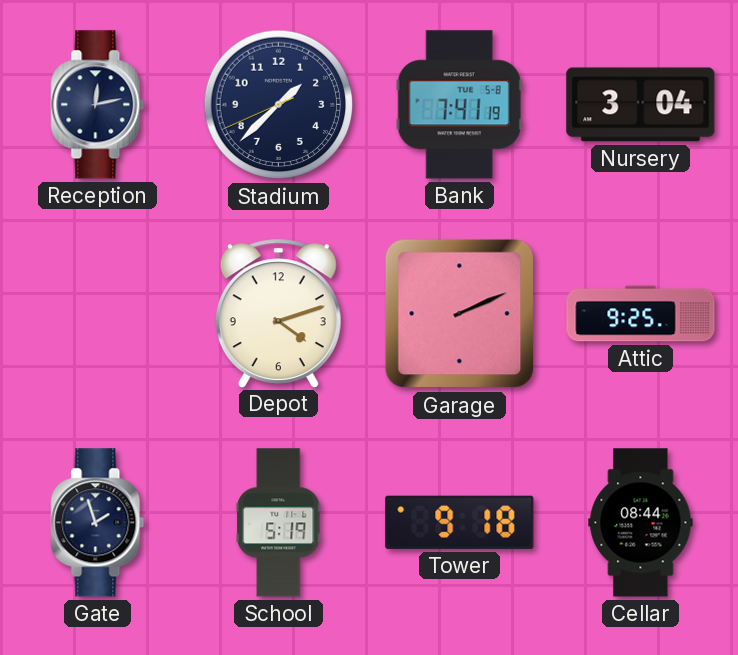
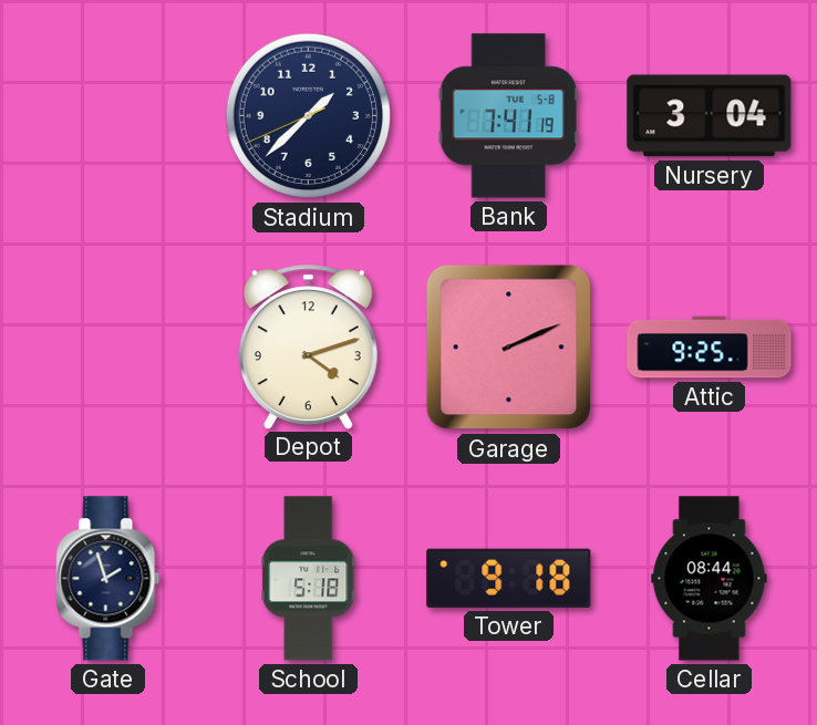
Reception: 12:13 -> none (98, 105)
School: 5:19 -> 5:18 (309, 579)
